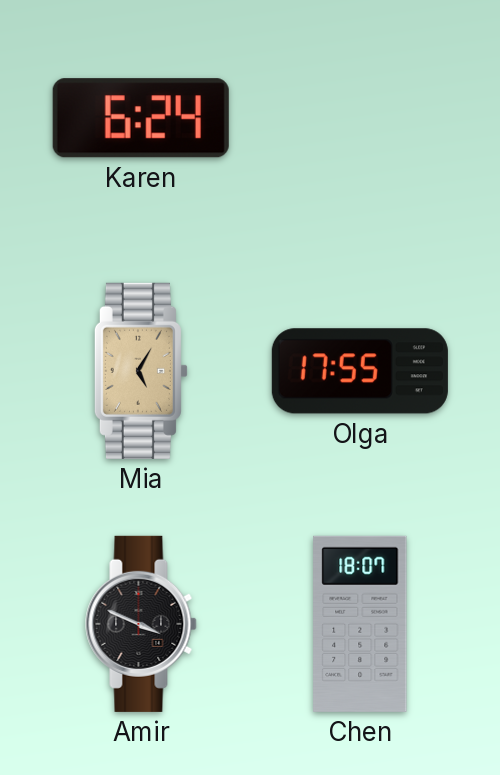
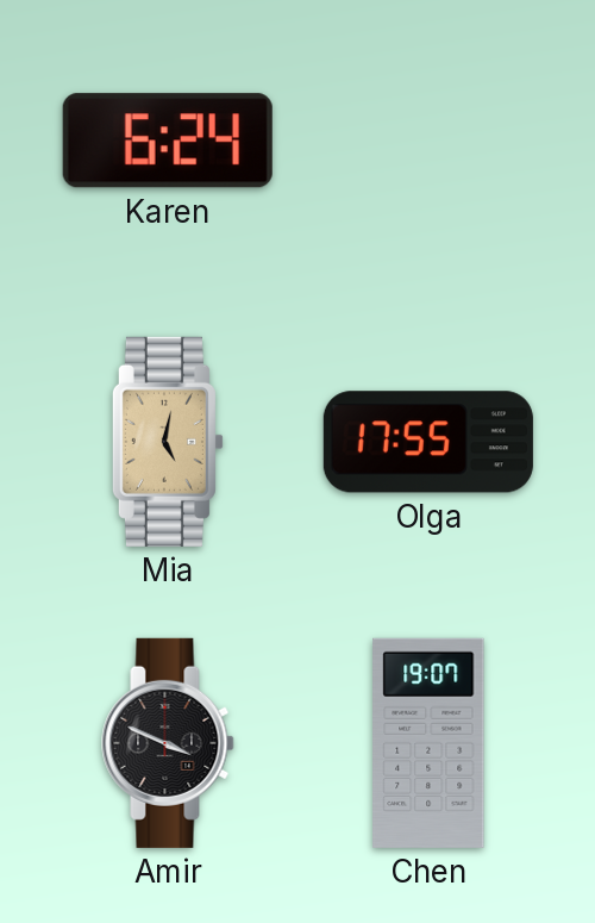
Mia: 5:05 -> 5:02 (168, 442)
Chen: 18:07 -> 19:07 (428, 743)
